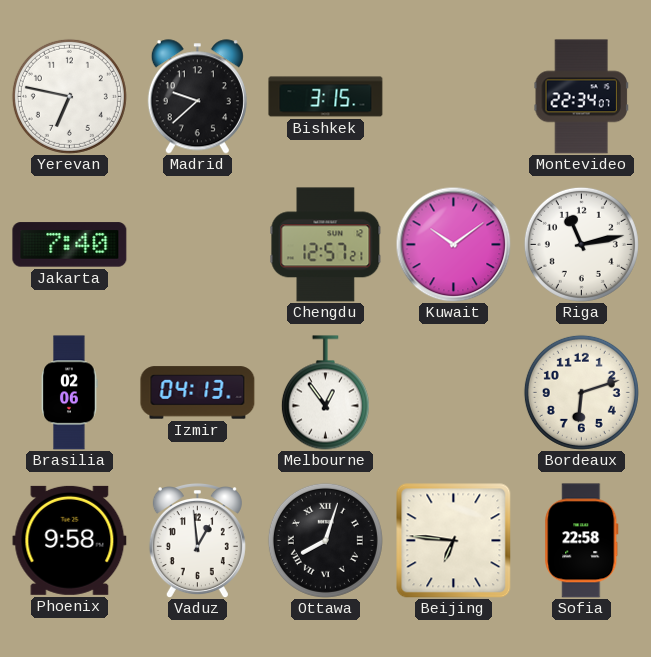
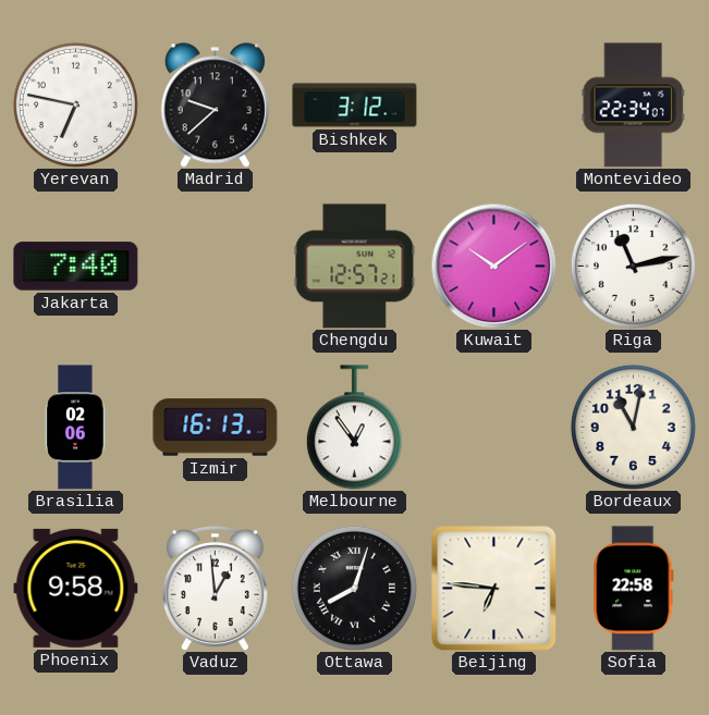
Bishkek: 3:15 -> 3:12 (355, 106)
Izmir: 04:13 -> 16:13 (216, 428)
Bordeaux: 6:12 -> 11:02 (633, 427)
